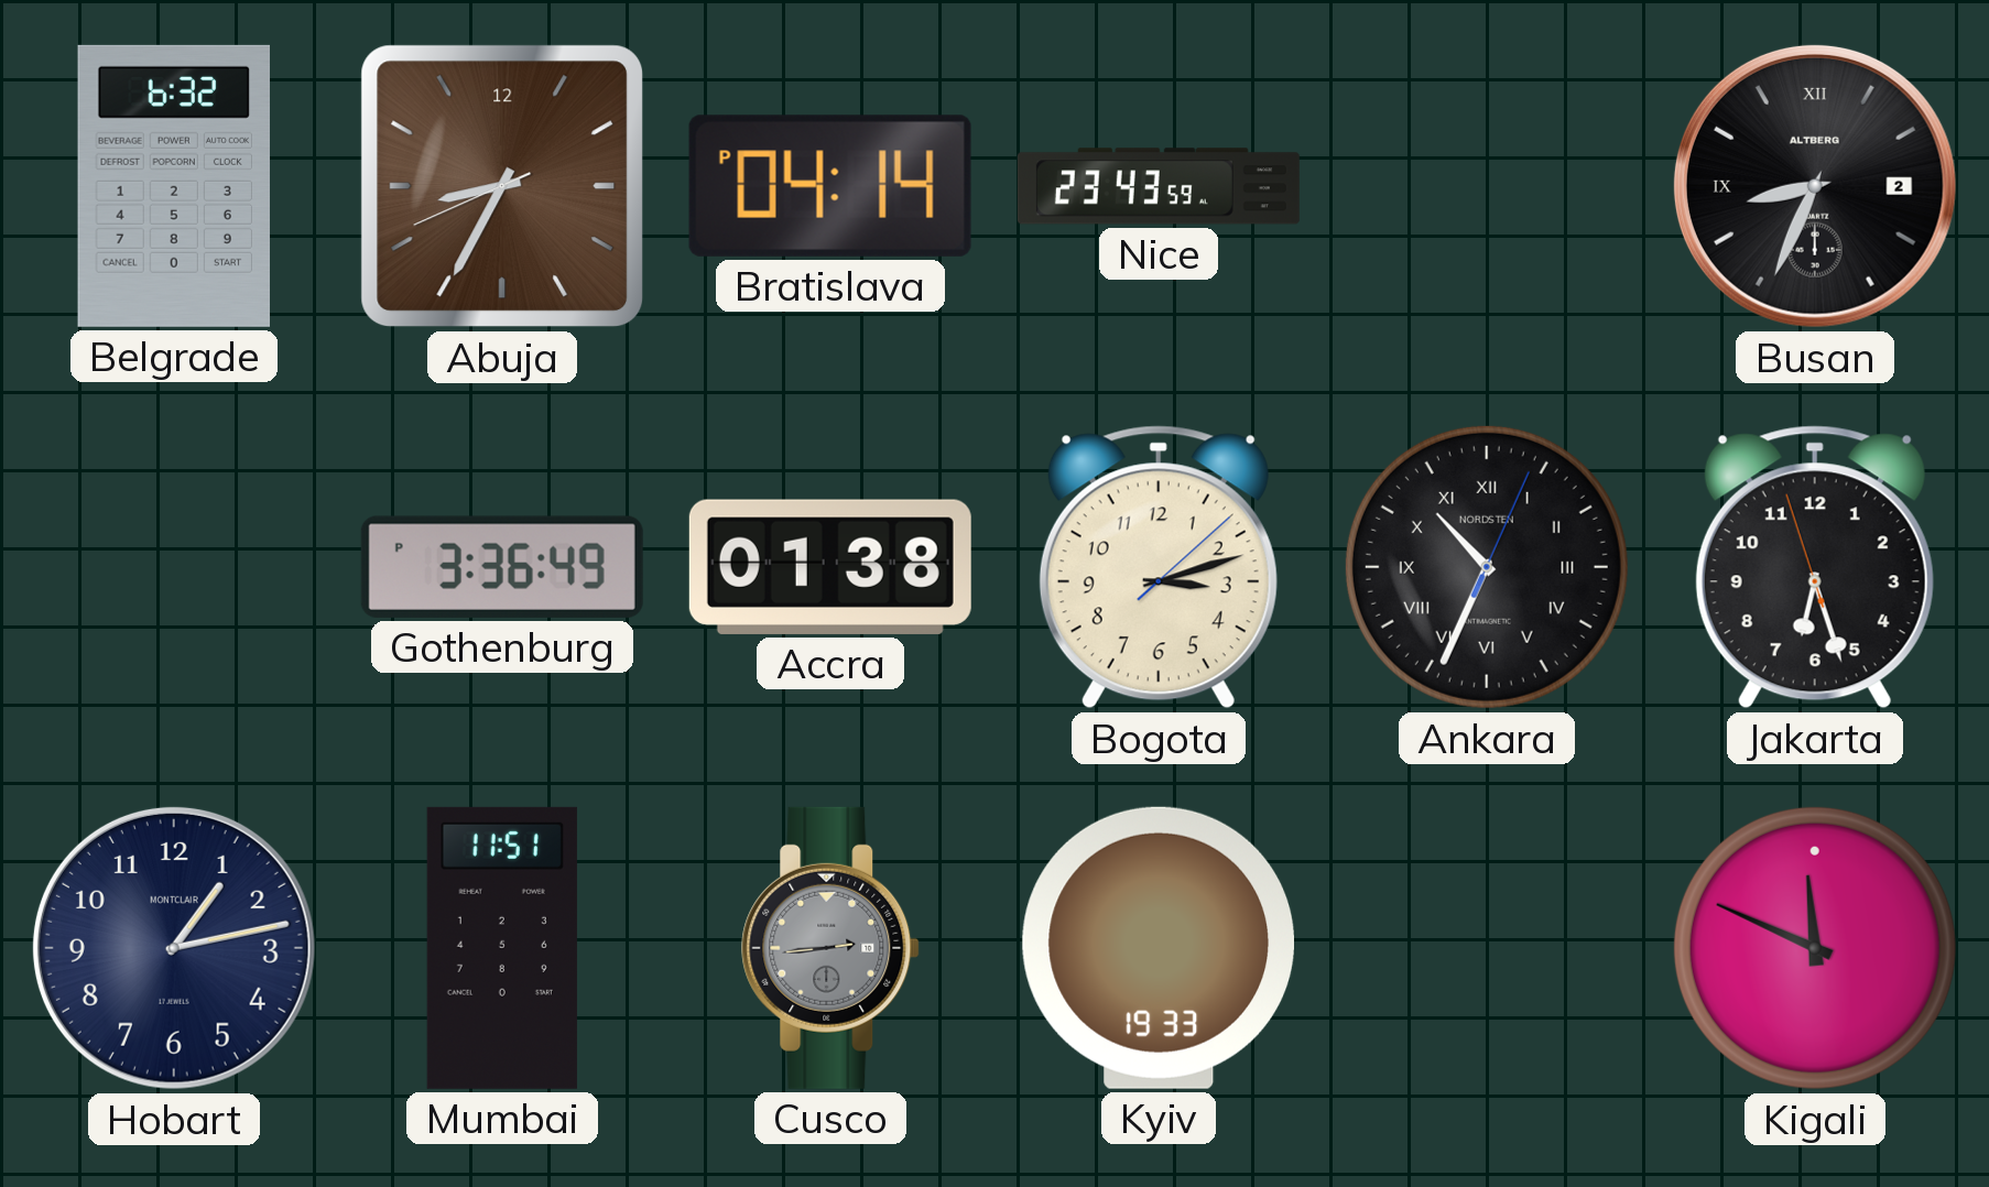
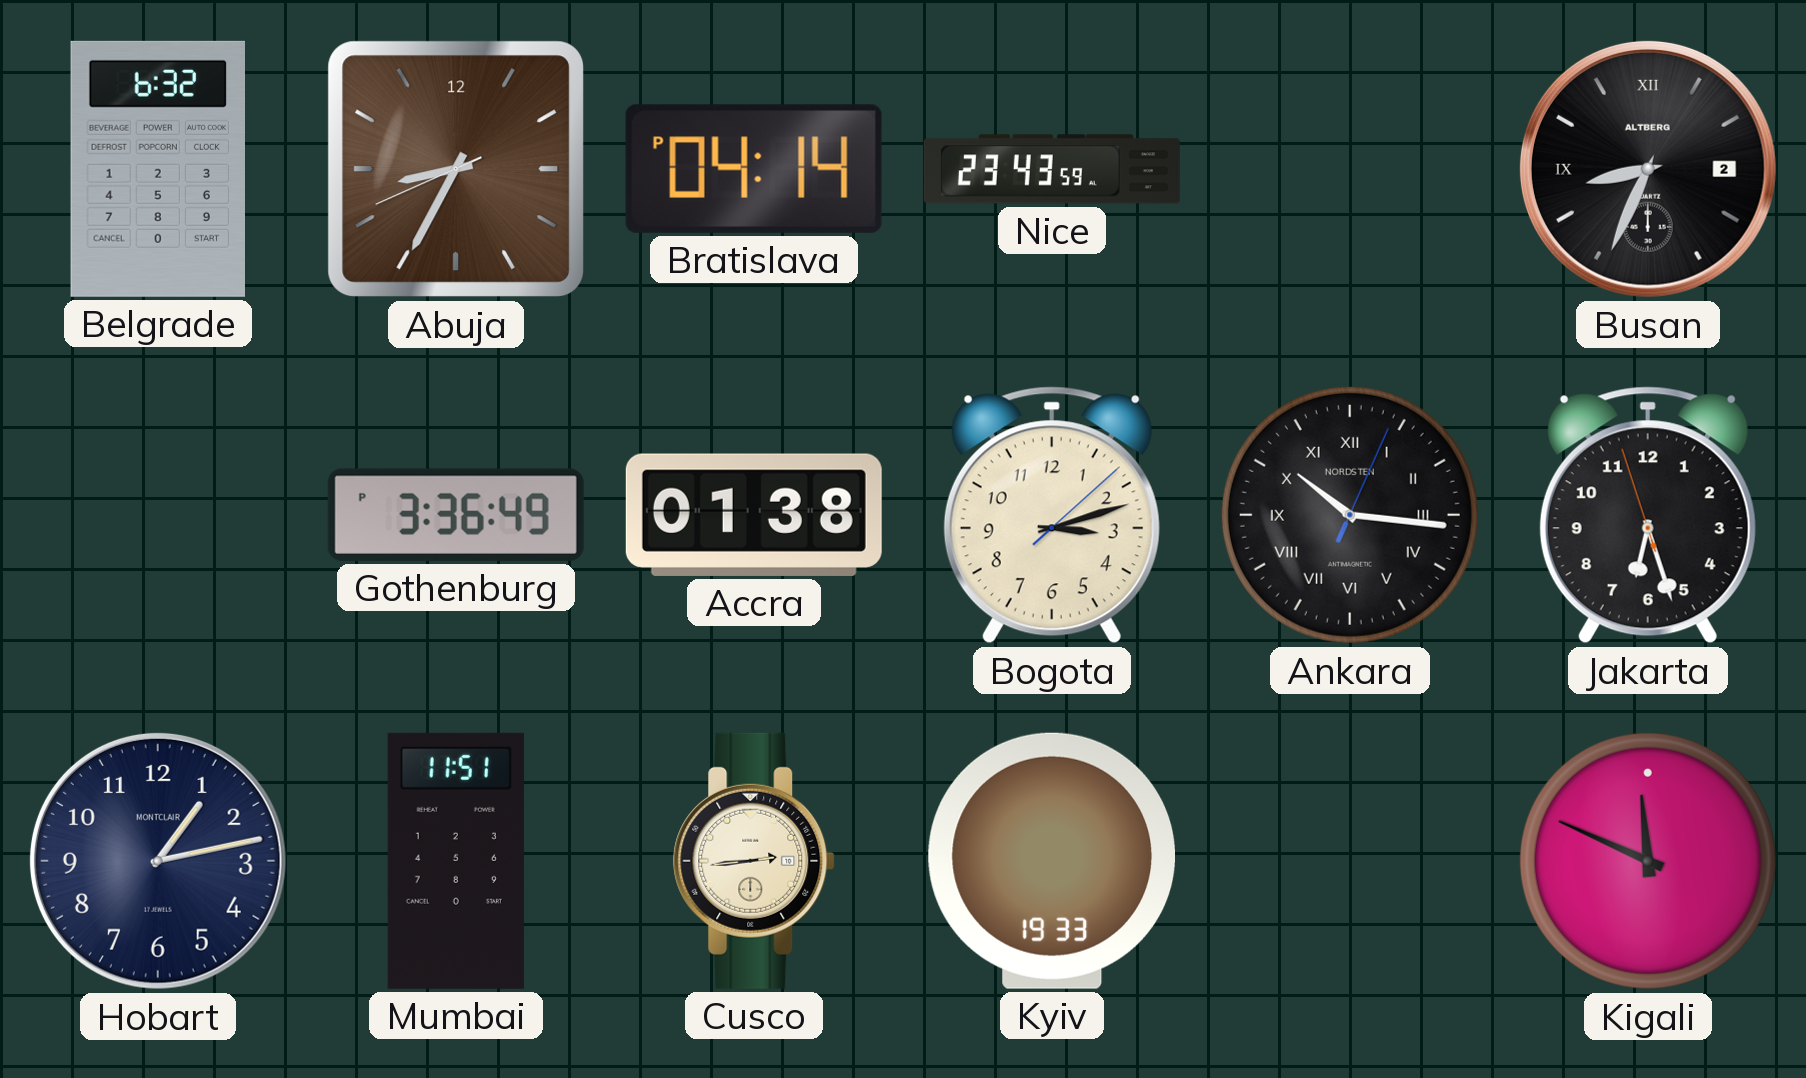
Ankara: 10:34 -> 10:16 (1350, 515)
Cusco dial: grey -> cream (754, 861)
